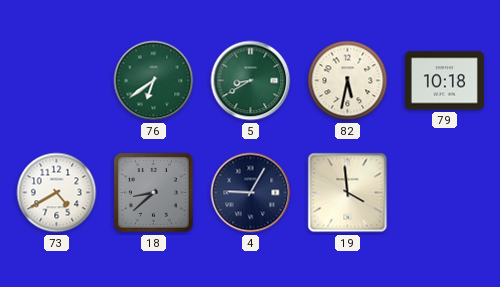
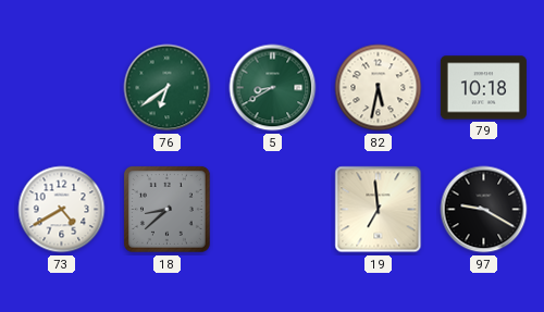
4: 9:05 -> none (251, 193)
19: 3:59 -> 6:59 (379, 210)
97: none -> 9:20 (484, 210)
